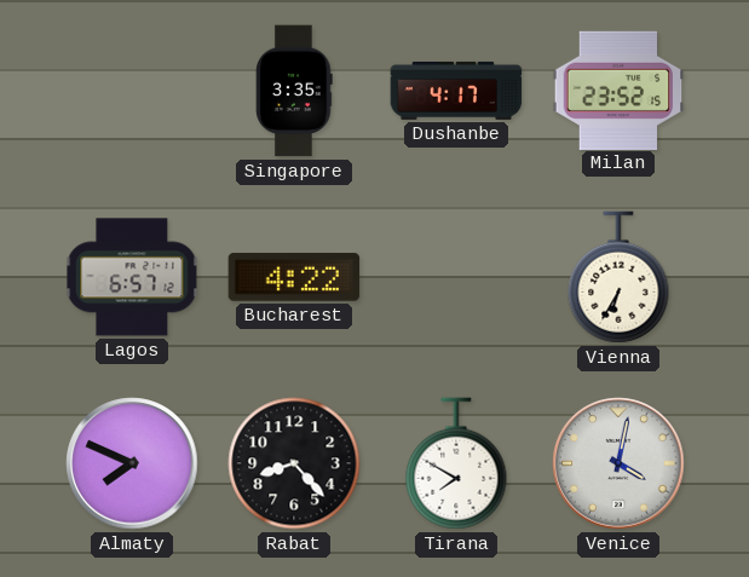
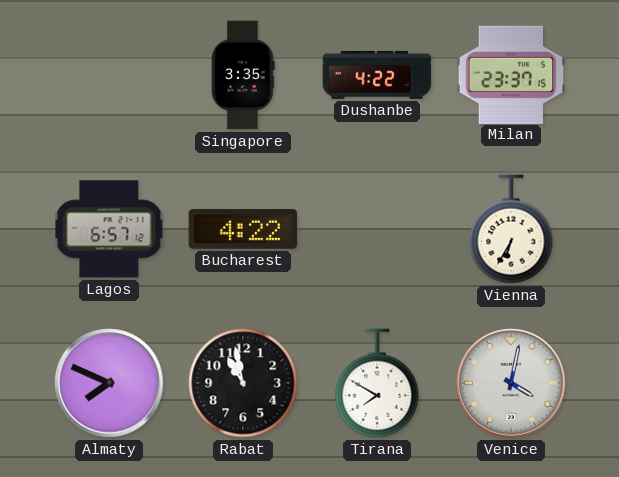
Dushanbe: 4:17 -> 4:22 (377, 75)
Milan: 23:52 -> 23:37 (511, 74)
Rabat: 8:23 -> 10:58 (243, 383)
